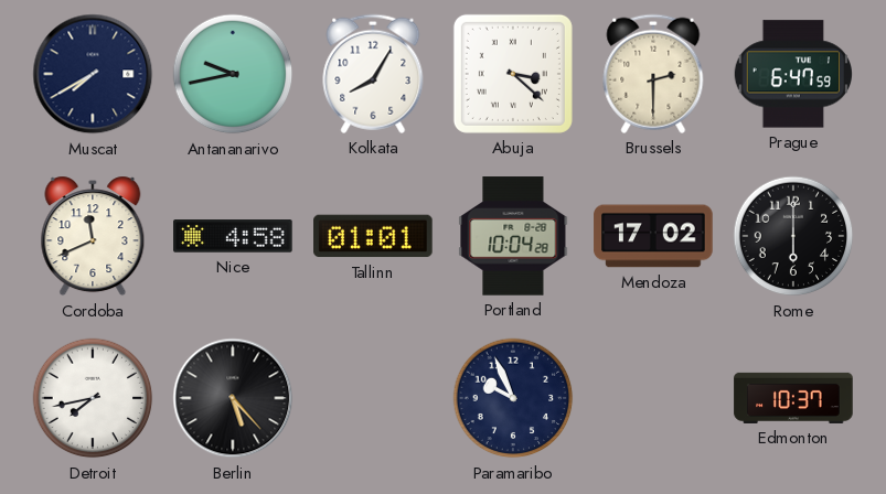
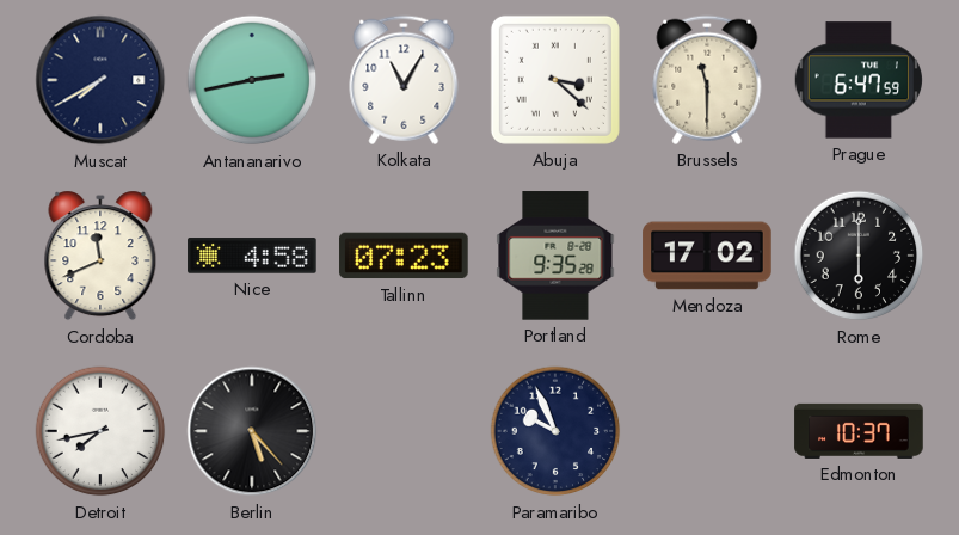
Antananarivo: 9:43 -> 2:43 (252, 80)
Kolkata: 8:05 -> 11:05 (404, 80)
Brussels: 2:30 -> 11:30 (707, 80)
Tallinn: 01:01 -> 07:23 (404, 256)
Portland: 10:04 -> 9:35 (555, 256)
